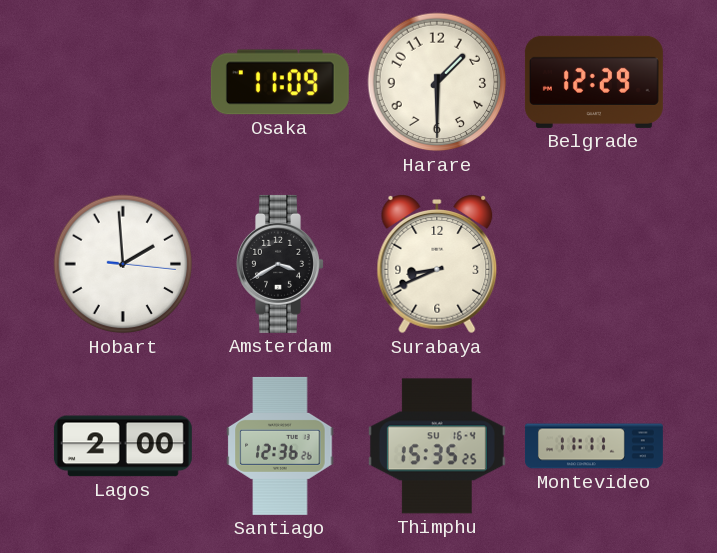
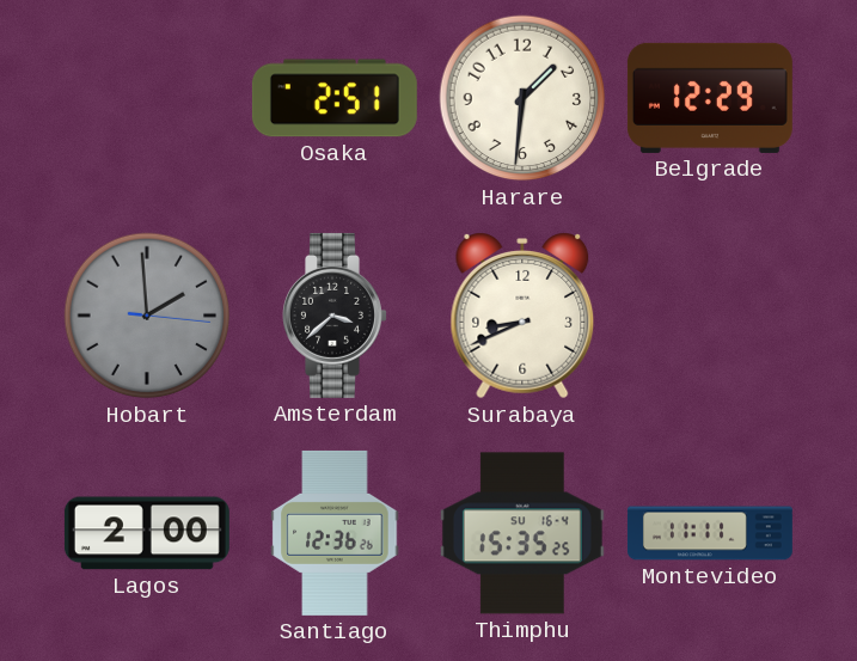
Osaka: 11:09 -> 2:51 (335, 98)
Harare: 1:30 -> 1:31 (522, 98)
Hobart dial: white -> grey (147, 316)
Amsterdam: 3:40 -> 3:38 (335, 316)
